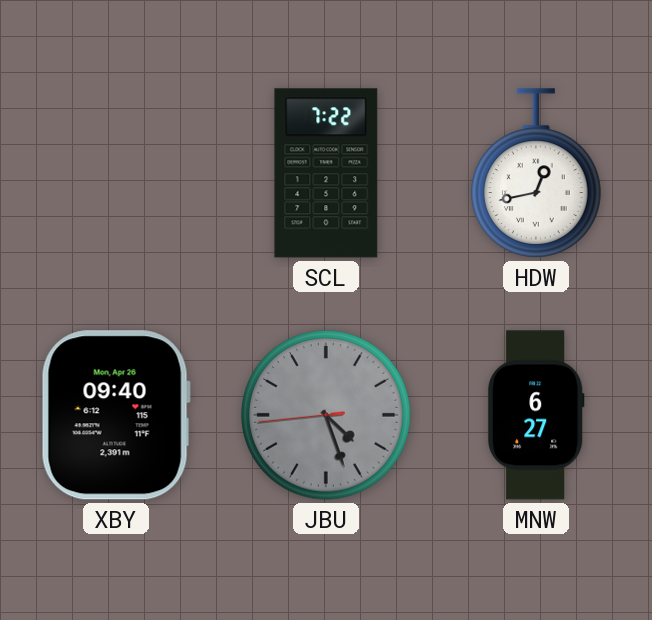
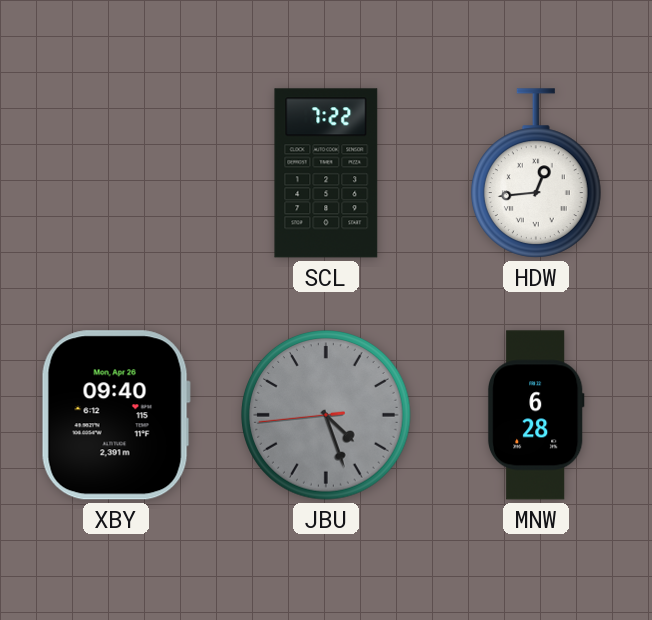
HDW: 12:43 -> 12:44 (536, 173)
MNW: 6:27 -> 6:28 (536, 415)
